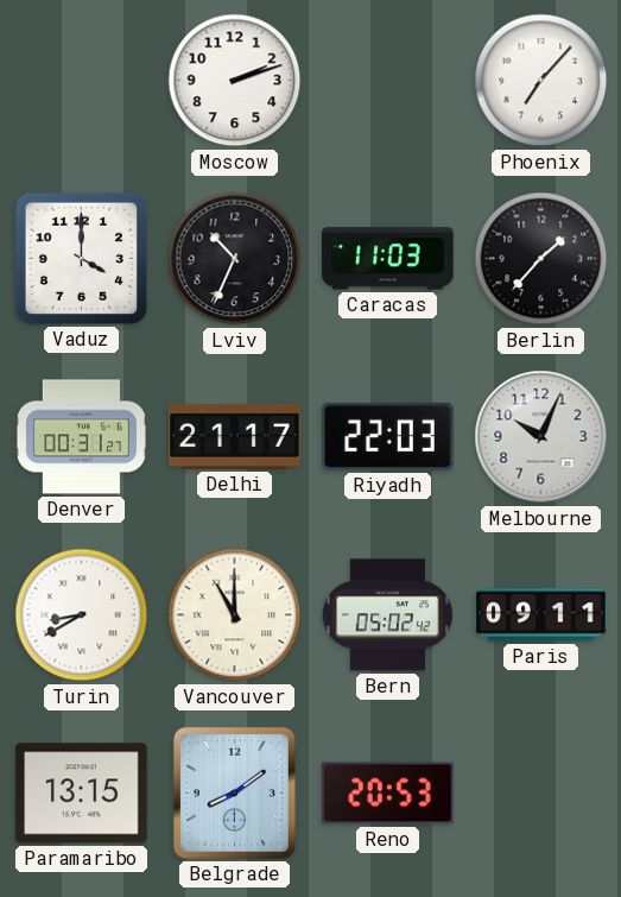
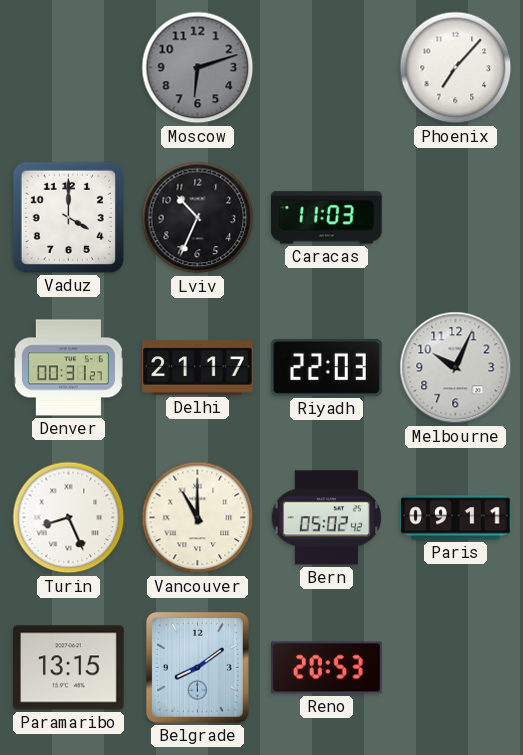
Moscow: 2:12 -> 6:12 (198, 68)
Moscow dial: white -> grey (198, 68)
Berlin: 1:37 -> none (541, 259)
Turin: 8:40 -> 8:26 (69, 518)
